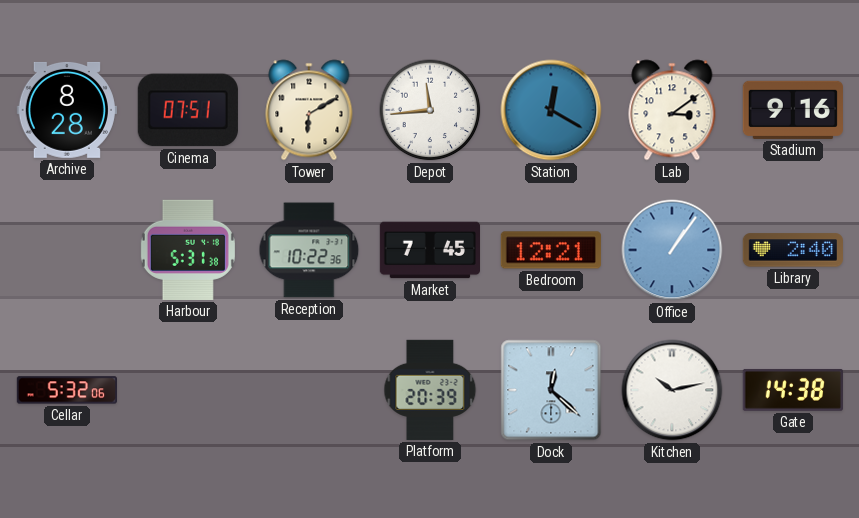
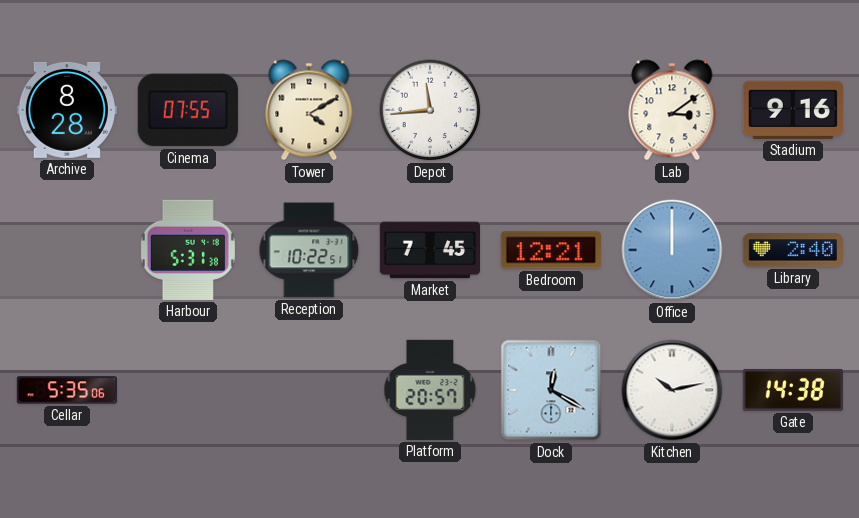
Cinema: 07:51 -> 07:55 (188, 110)
Tower: 6:10 -> 4:10 (309, 110)
Station: 12:20 -> none (551, 110)
Reception: 10:22:36 -> 10:22:51 (309, 250)
Office: 1:06 -> 12:00 (672, 250)
Cellar: 5:32 -> 5:35 (67, 390)
Platform: 20:39 -> 20:57 (430, 390)
Dock: 12:22 -> 12:20 (551, 390)
